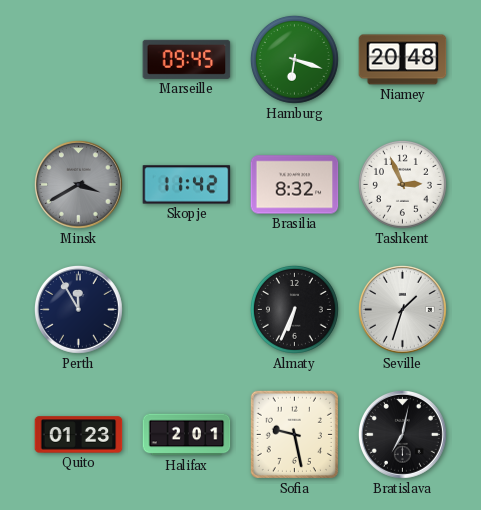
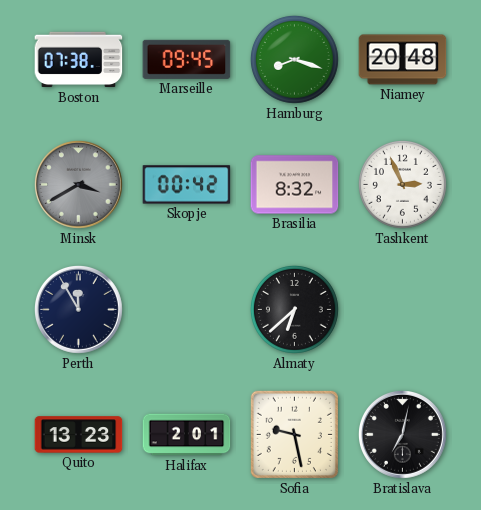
Boston: none -> 07:38 (79, 60)
Hamburg: 6:18 -> 8:18 (294, 59)
Skopje: 11:42 -> 00:42 (187, 185)
Almaty: 6:34 -> 6:38 (294, 309)
Seville: 1:33 -> none (403, 310)
Quito: 01:23 -> 13:23 (79, 435)
